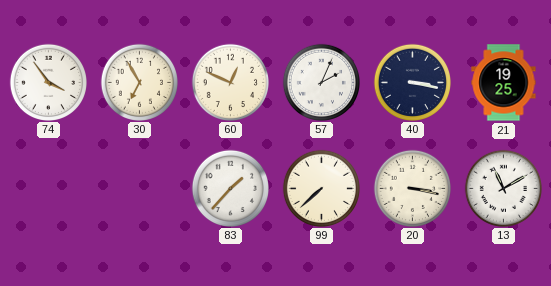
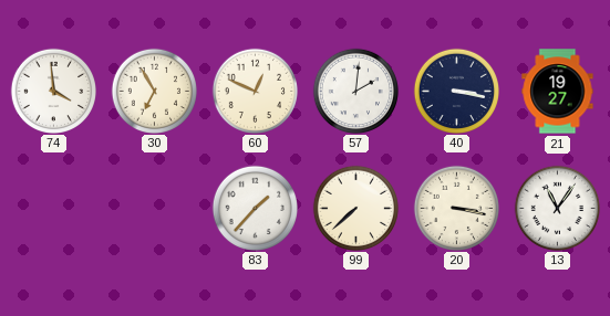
74: 3:54 -> 3:59 (53, 91)
57: 2:04 -> 2:01 (355, 91)
21: 19:25 -> 19:27 (558, 92)
13: 11:10 -> 11:06 (557, 208)
